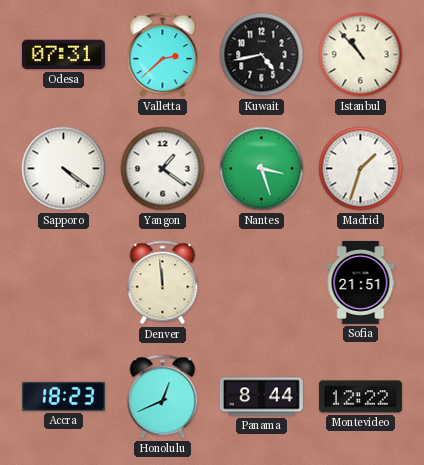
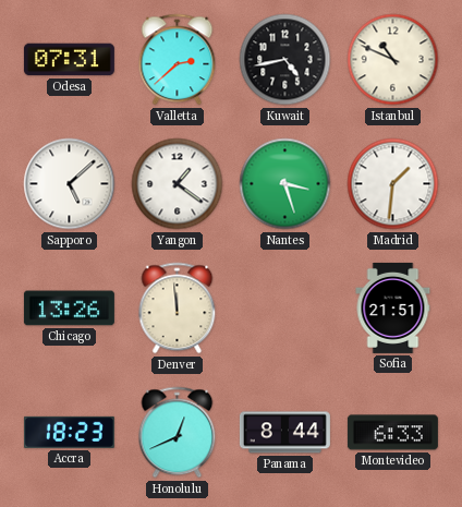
Istanbul: 10:53 -> 10:49 (393, 60)
Sapporo: 4:21 -> 5:08 (70, 184)
Madrid: 1:33 -> 1:31 (393, 184)
Chicago: none -> 13:26 (69, 309)
Montevideo: 12:22 -> 6:33 (392, 433)
